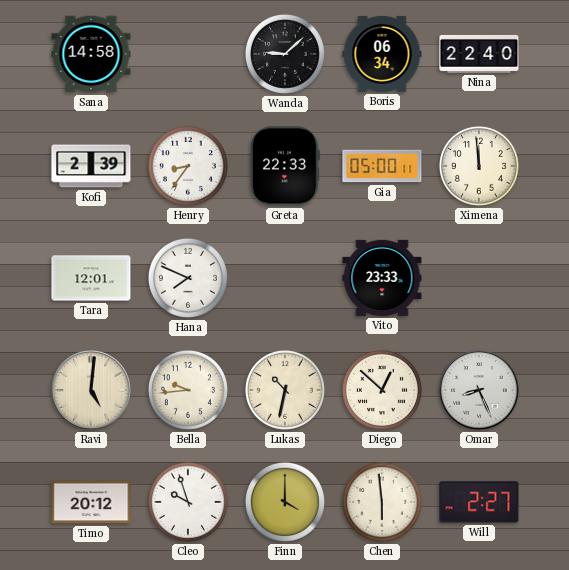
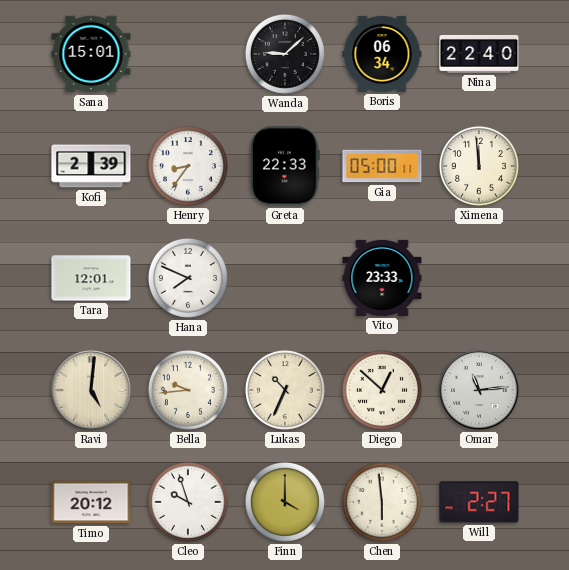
Sana: 14:58 -> 15:01 (91, 54)
Lukas: 10:32 -> 10:34 (285, 390)
Omar: 8:26 -> 11:14 (479, 390)
